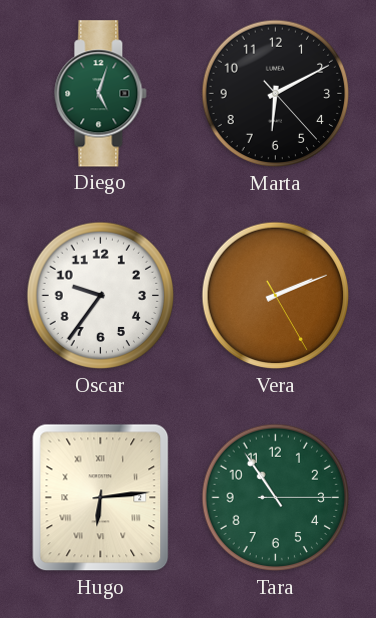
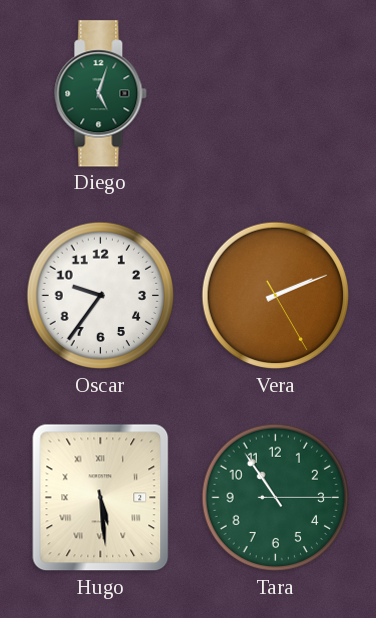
Marta: 6:10 -> none (276, 94)
Hugo: 6:14 -> 5:29 (101, 498)
